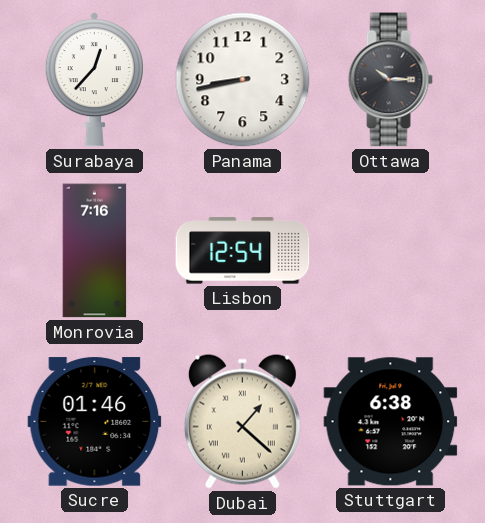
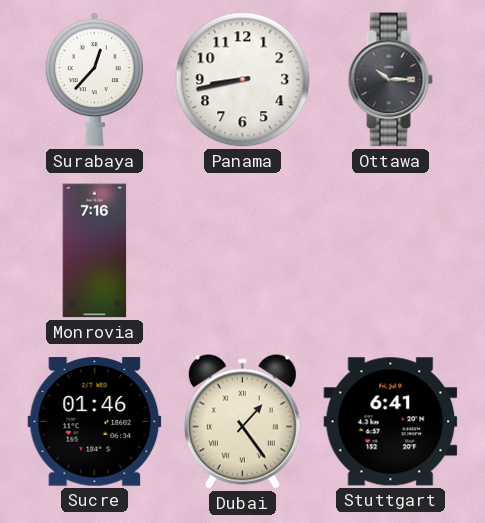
Lisbon: 12:54 -> none (243, 251)
Dubai: 1:22 -> 1:24 (242, 421)
Stuttgart: 6:38 -> 6:41 (391, 422)
